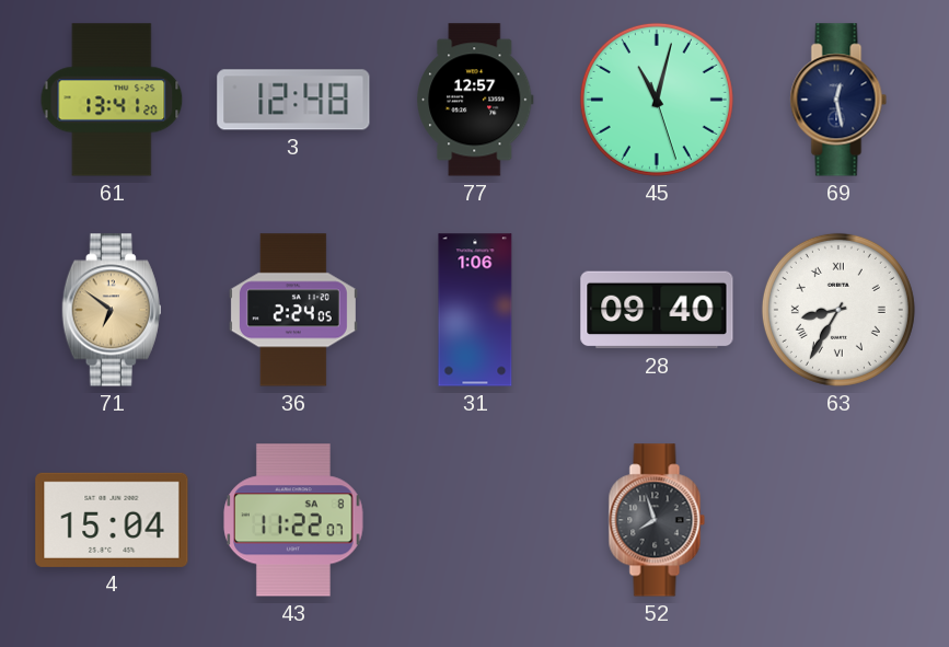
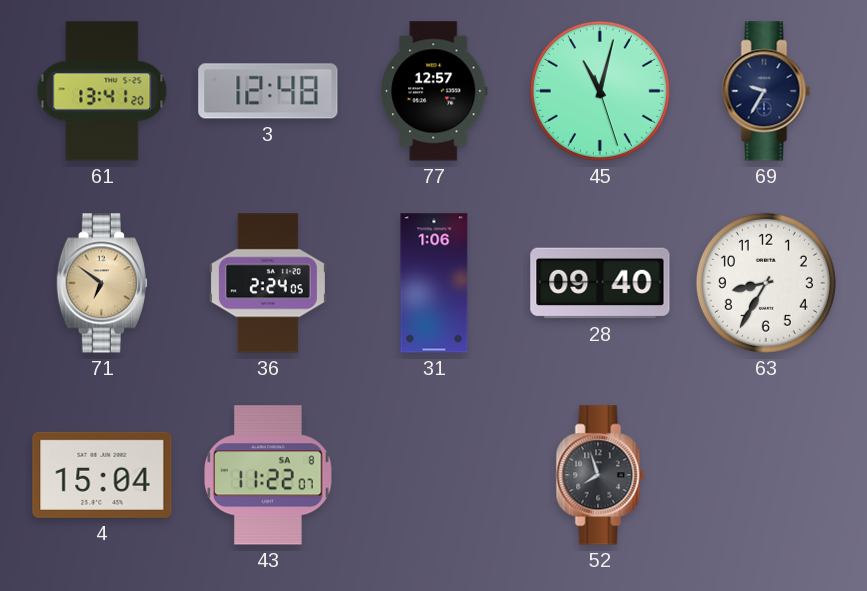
69: 12:28 -> 9:35 (766, 91)
63 numerals: Roman -> Arabic (766, 283)
